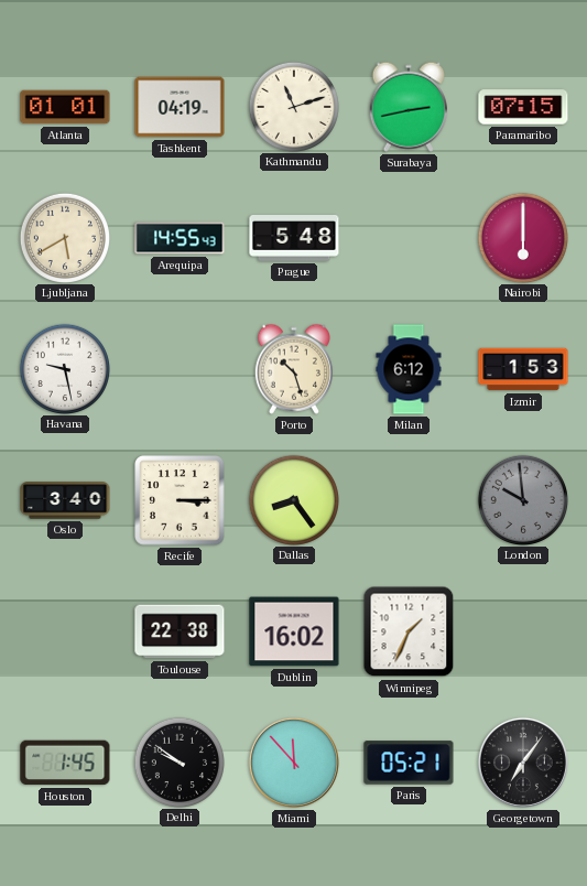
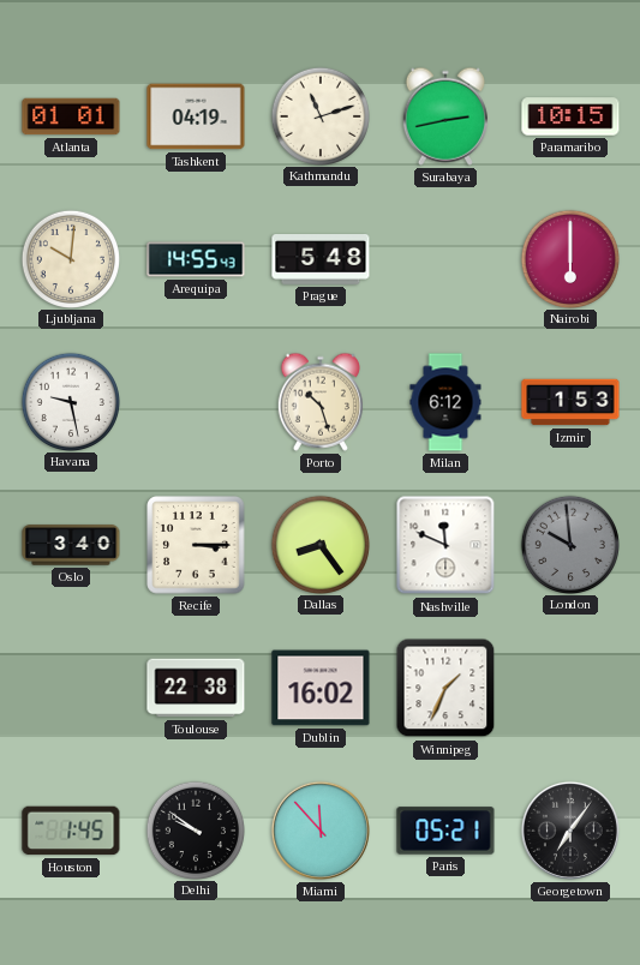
Paramaribo: 07:15 -> 10:15 (570, 116)
Ljubljana: 5:40 -> 10:01 (70, 258)
Nashville: none -> 11:49 (445, 545)
